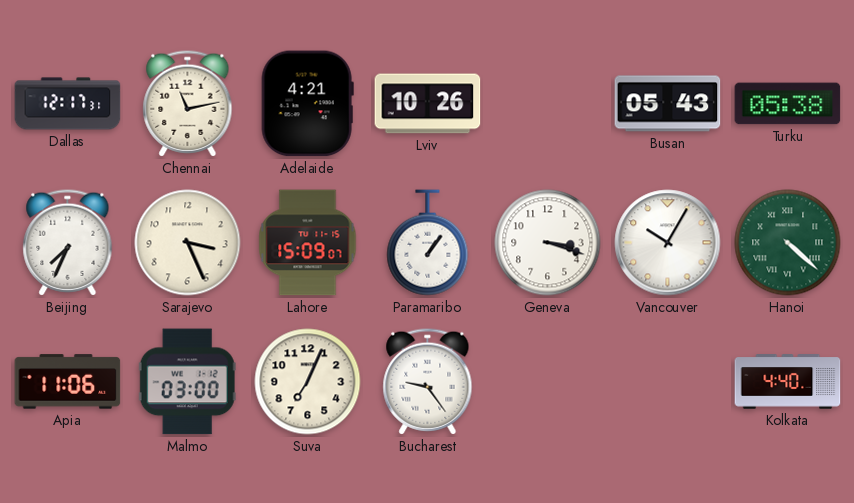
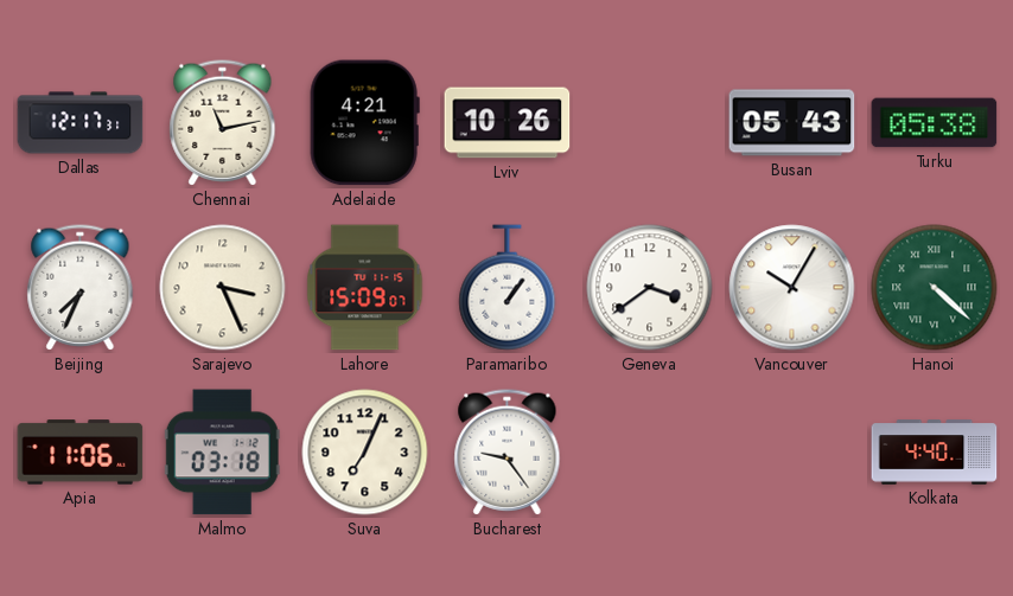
Geneva: 3:18 -> 3:39 (650, 288)
Malmo: 03:00 -> 03:18 (222, 453)
